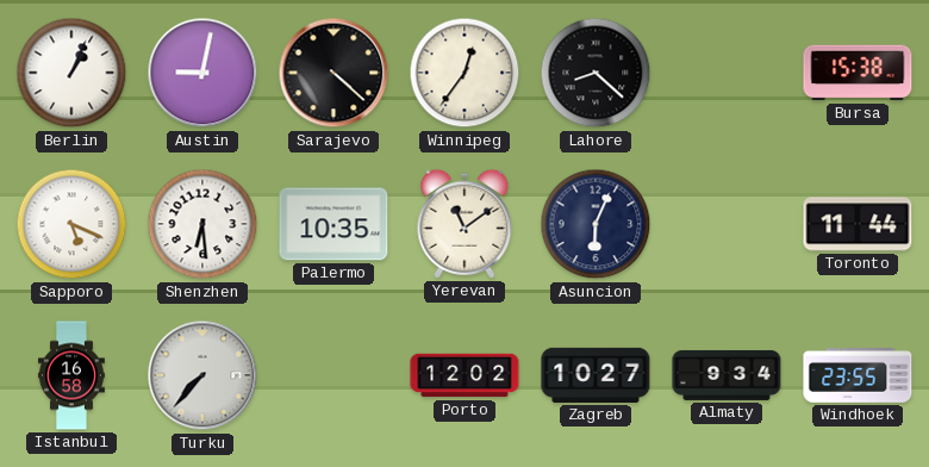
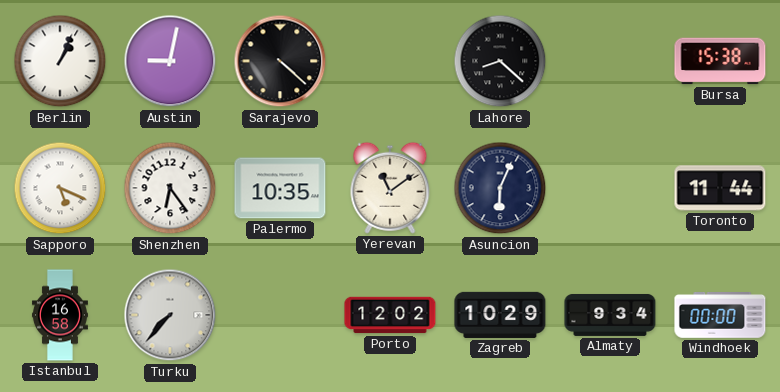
Winnipeg: 12:36 -> none (464, 73)
Shenzhen: 6:29 -> 6:24 (170, 188)
Zagreb: 10:27 -> 10:29 (500, 315)
Windhoek: 23:55 -> 00:00 (720, 316)
